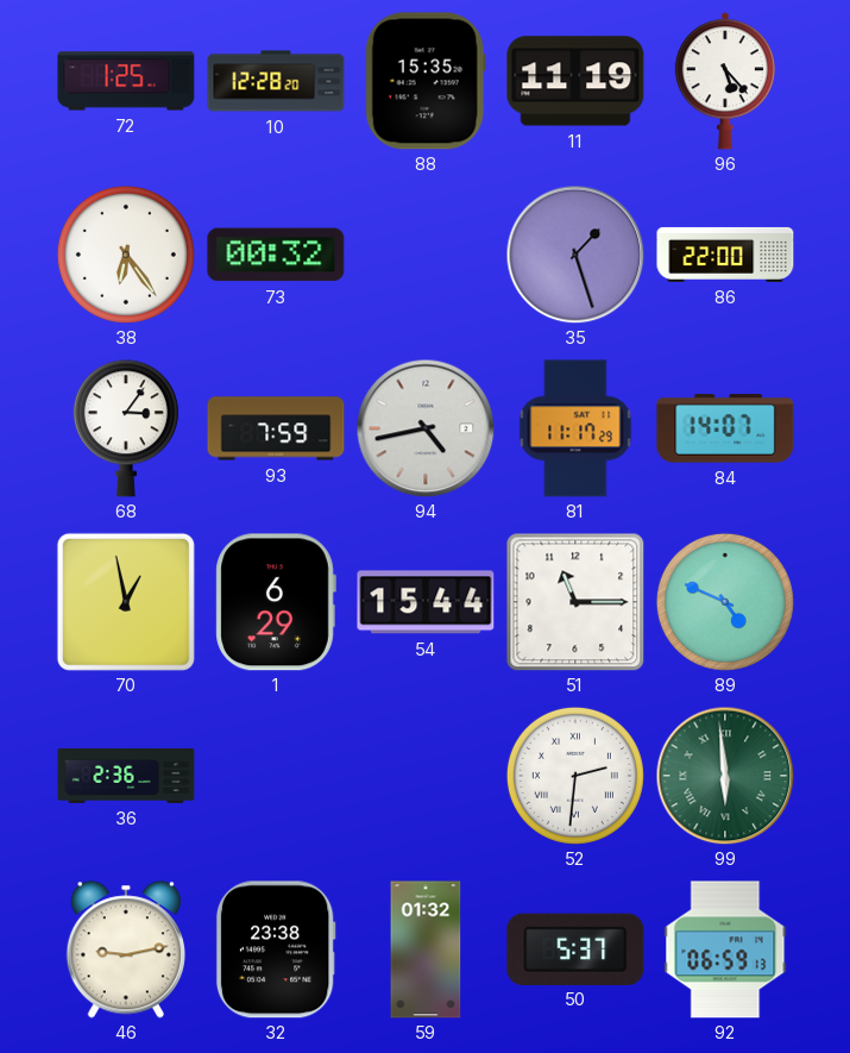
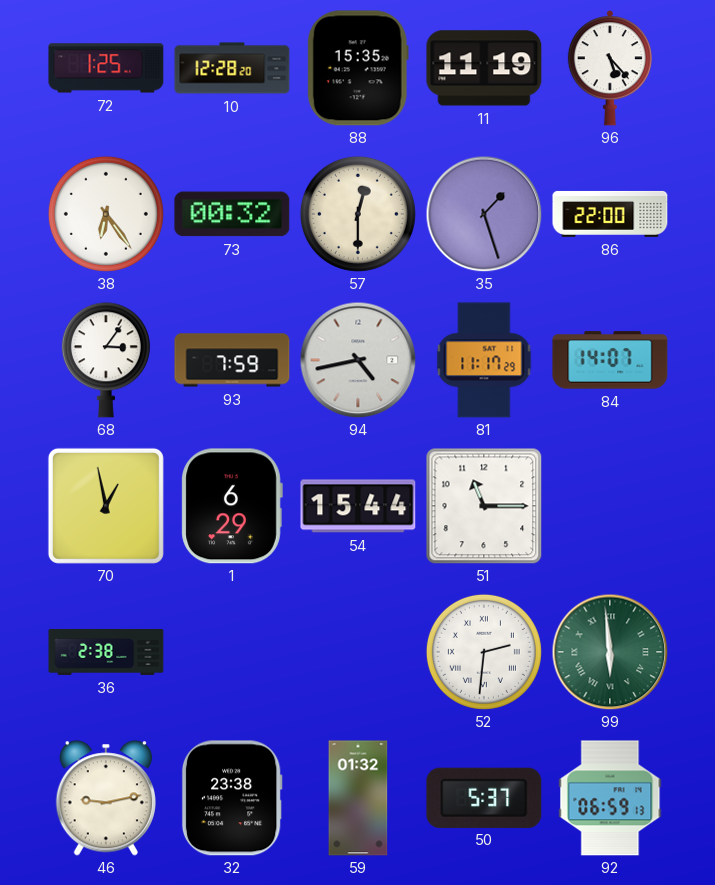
57: none -> 12:30 (358, 214)
89: 4:49 -> none (725, 602)
36: 2:36 -> 2:38 (106, 652)
